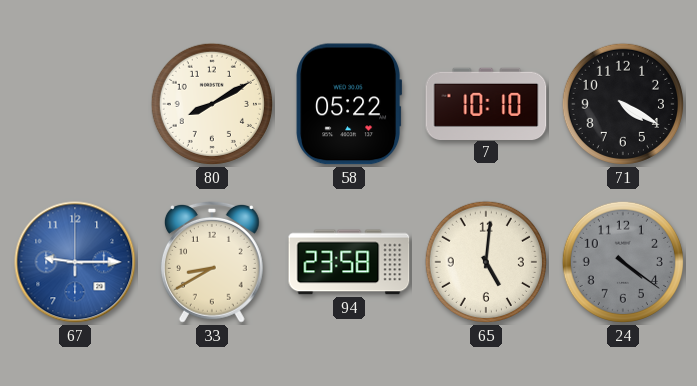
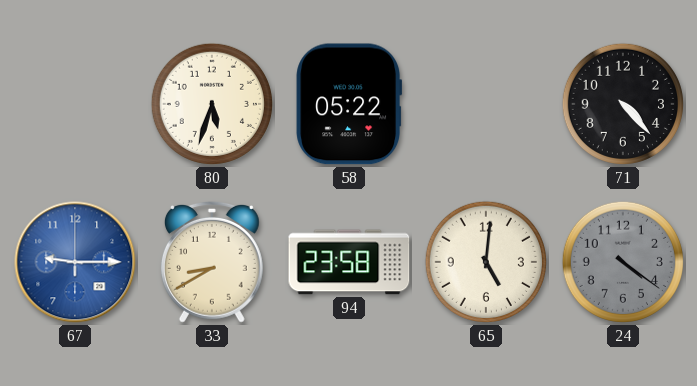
80: 8:10 -> 5:33 (212, 104)
7: 10:10 -> none (486, 103)
71: 4:20 -> 4:23 (623, 104)
